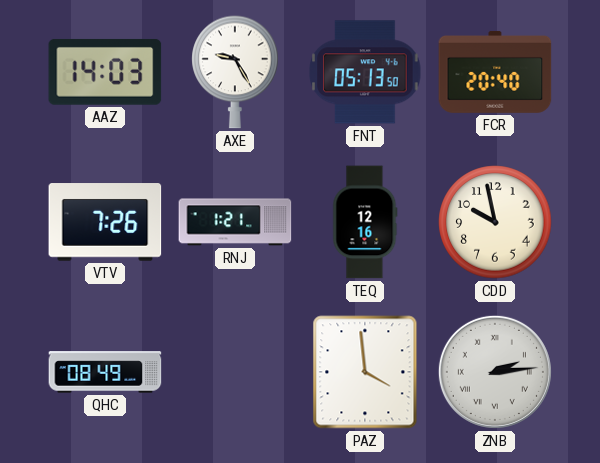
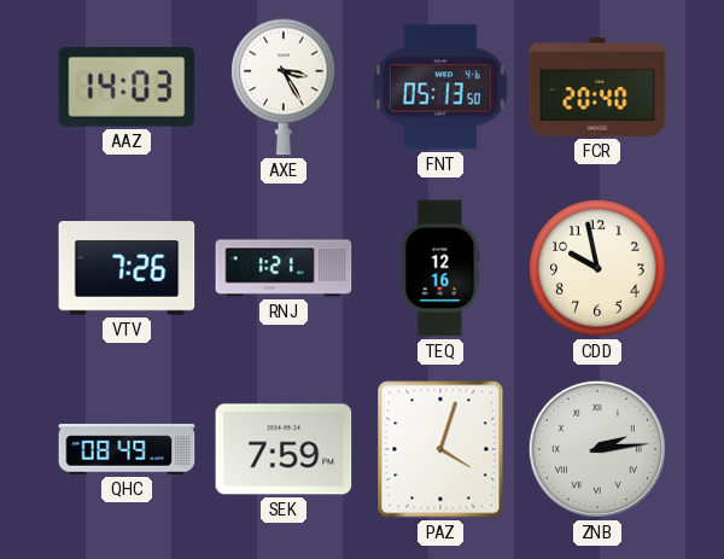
AXE: 9:25 -> 3:25 (284, 87)
SEK: none -> 7:59 (284, 449)
PAZ: 3:59 -> 4:03 (440, 449)
